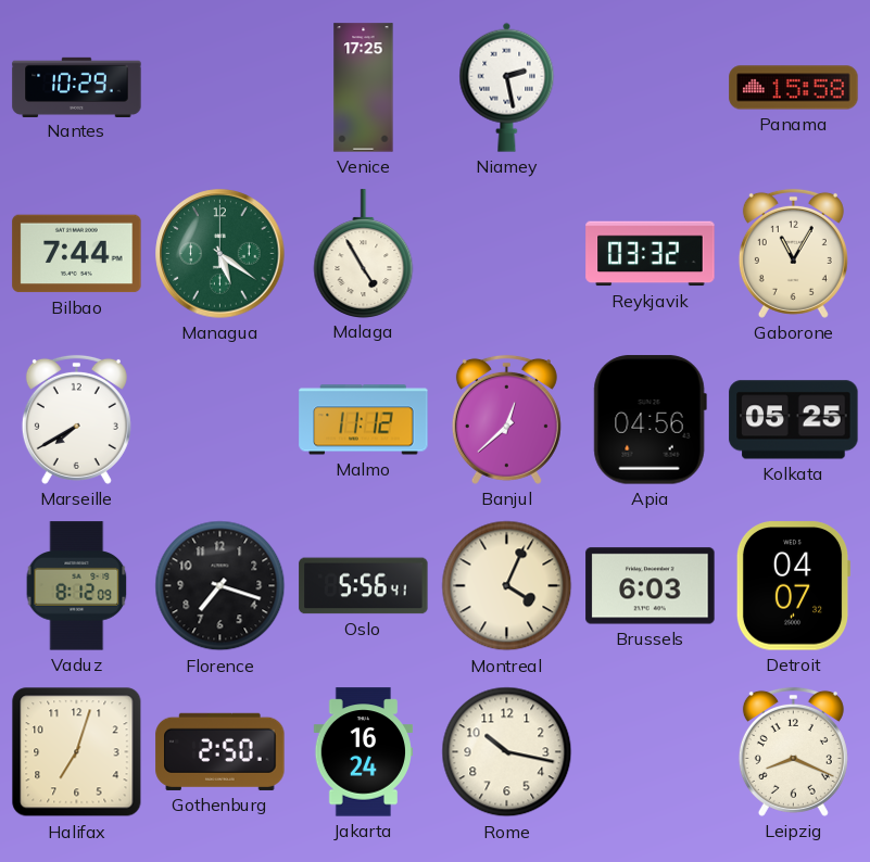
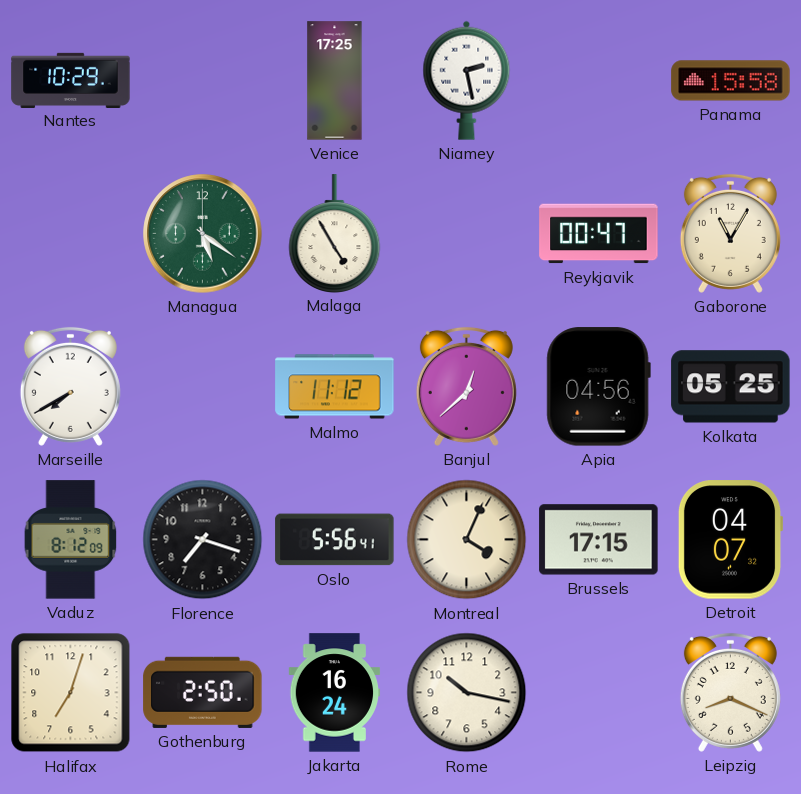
Bilbao: 7:44 -> none (77, 254)
Reykjavik: 03:32 -> 00:47 (599, 234)
Brussels: 6:03 -> 17:15 (599, 540)
